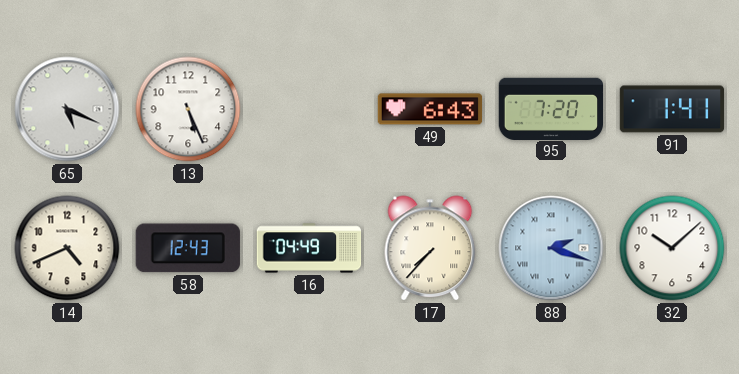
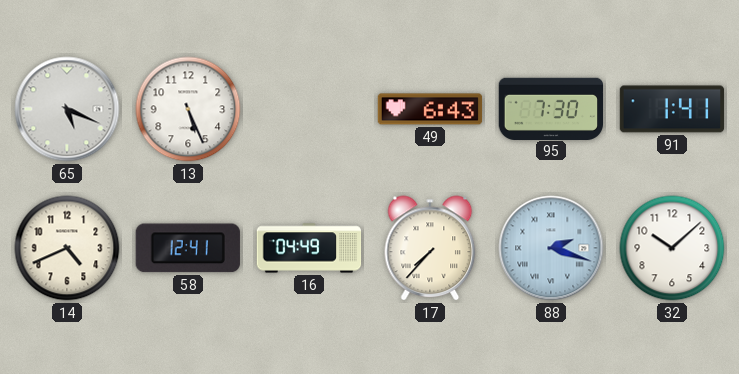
95: 7:20 -> 7:30 (550, 108)
58: 12:43 -> 12:41 (188, 248)
